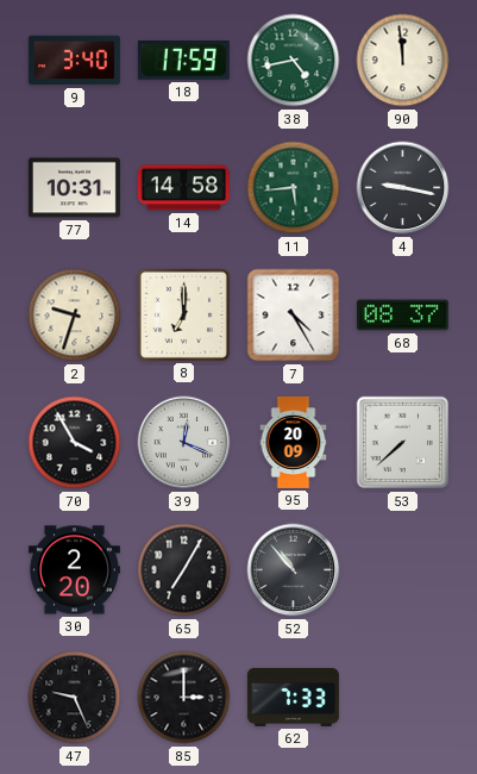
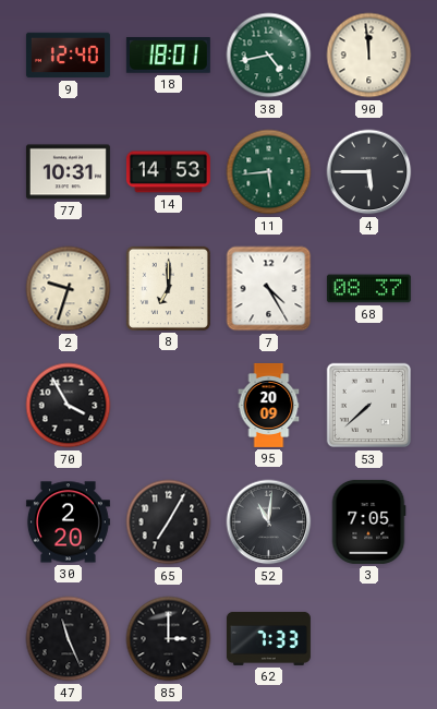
9: 3:40 -> 12:40 (68, 56)
18: 17:59 -> 18:01 (168, 56)
14: 14:58 -> 14:53 (168, 172)
4: 9:17 -> 5:45 (369, 172)
39: 12:19 -> none (184, 443)
52: 10:53 -> 11:01 (269, 522)
3: none -> 7:05 (368, 521)
47: 9:26 -> 11:26 (69, 639)
